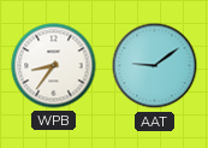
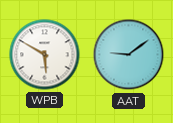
WPB: 8:36 -> 5:50 (45, 55)
